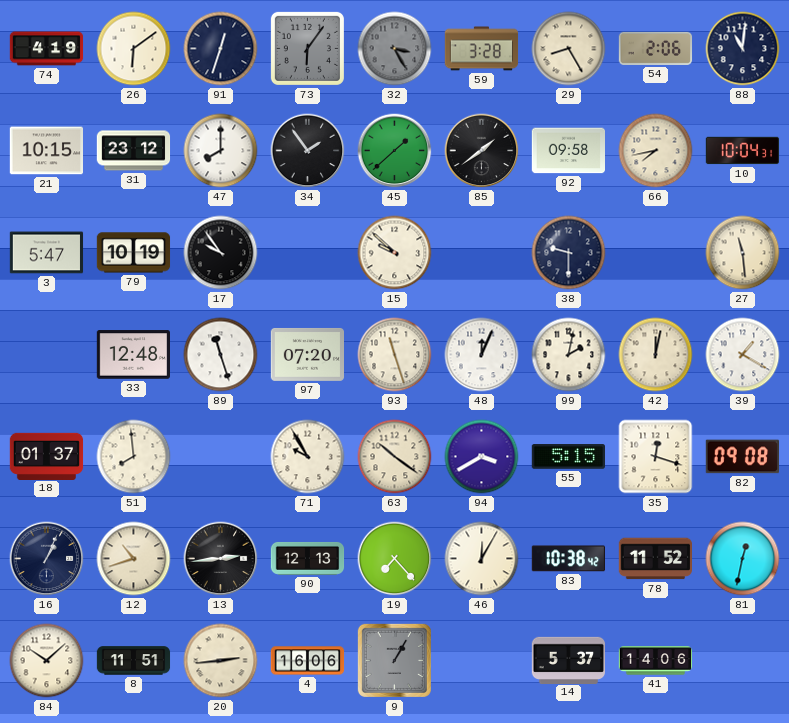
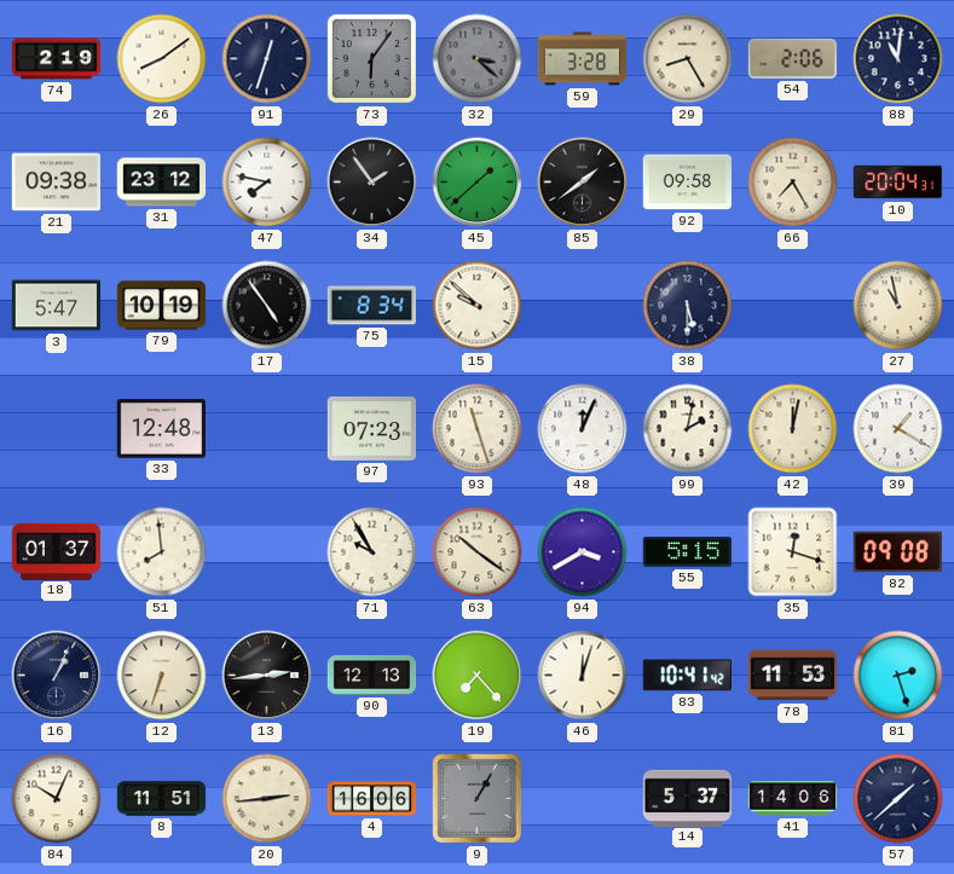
74: 4:19 -> 2:19 (57, 59)
26: 6:09 -> 8:09 (162, 59)
32: 3:25 -> 3:22 (478, 59)
21: 10:15 -> 09:38 (57, 183)
47: 8:00 -> 7:47 (267, 183)
66: 7:43 -> 7:25 (793, 183)
10: 10:04 -> 20:04 (898, 183)
17: 9:54 -> 4:54 (267, 306)
75: none -> 8:34 (371, 306)
38: 9:30 -> 5:30 (688, 306)
27: 11:29 -> 10:58 (898, 306)
89: 11:27 -> none (221, 355)
97: 07:20 -> 07:23 (372, 428)
12: 10:42 -> 6:33 (162, 676)
46: 12:05 -> 12:03 (583, 676)
83: 10:38 -> 10:41 (687, 676)
78: 11:52 -> 11:53 (792, 676)
81: 12:32 -> 2:27 (898, 676)
84: 10:08 -> 10:04 (57, 799)
57: none -> 1:38 (898, 799)
